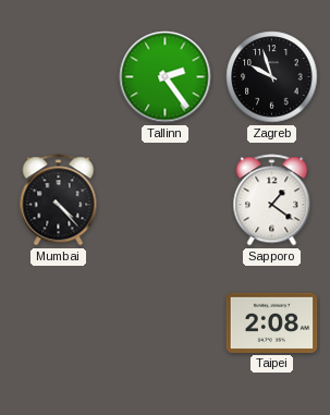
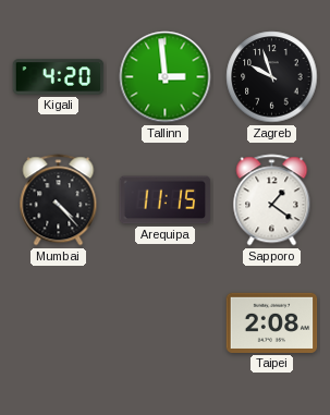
Kigali: none -> 4:20 (59, 77)
Tallinn: 2:24 -> 2:59 (166, 77)
Arequipa: none -> 11:15 (166, 200)
